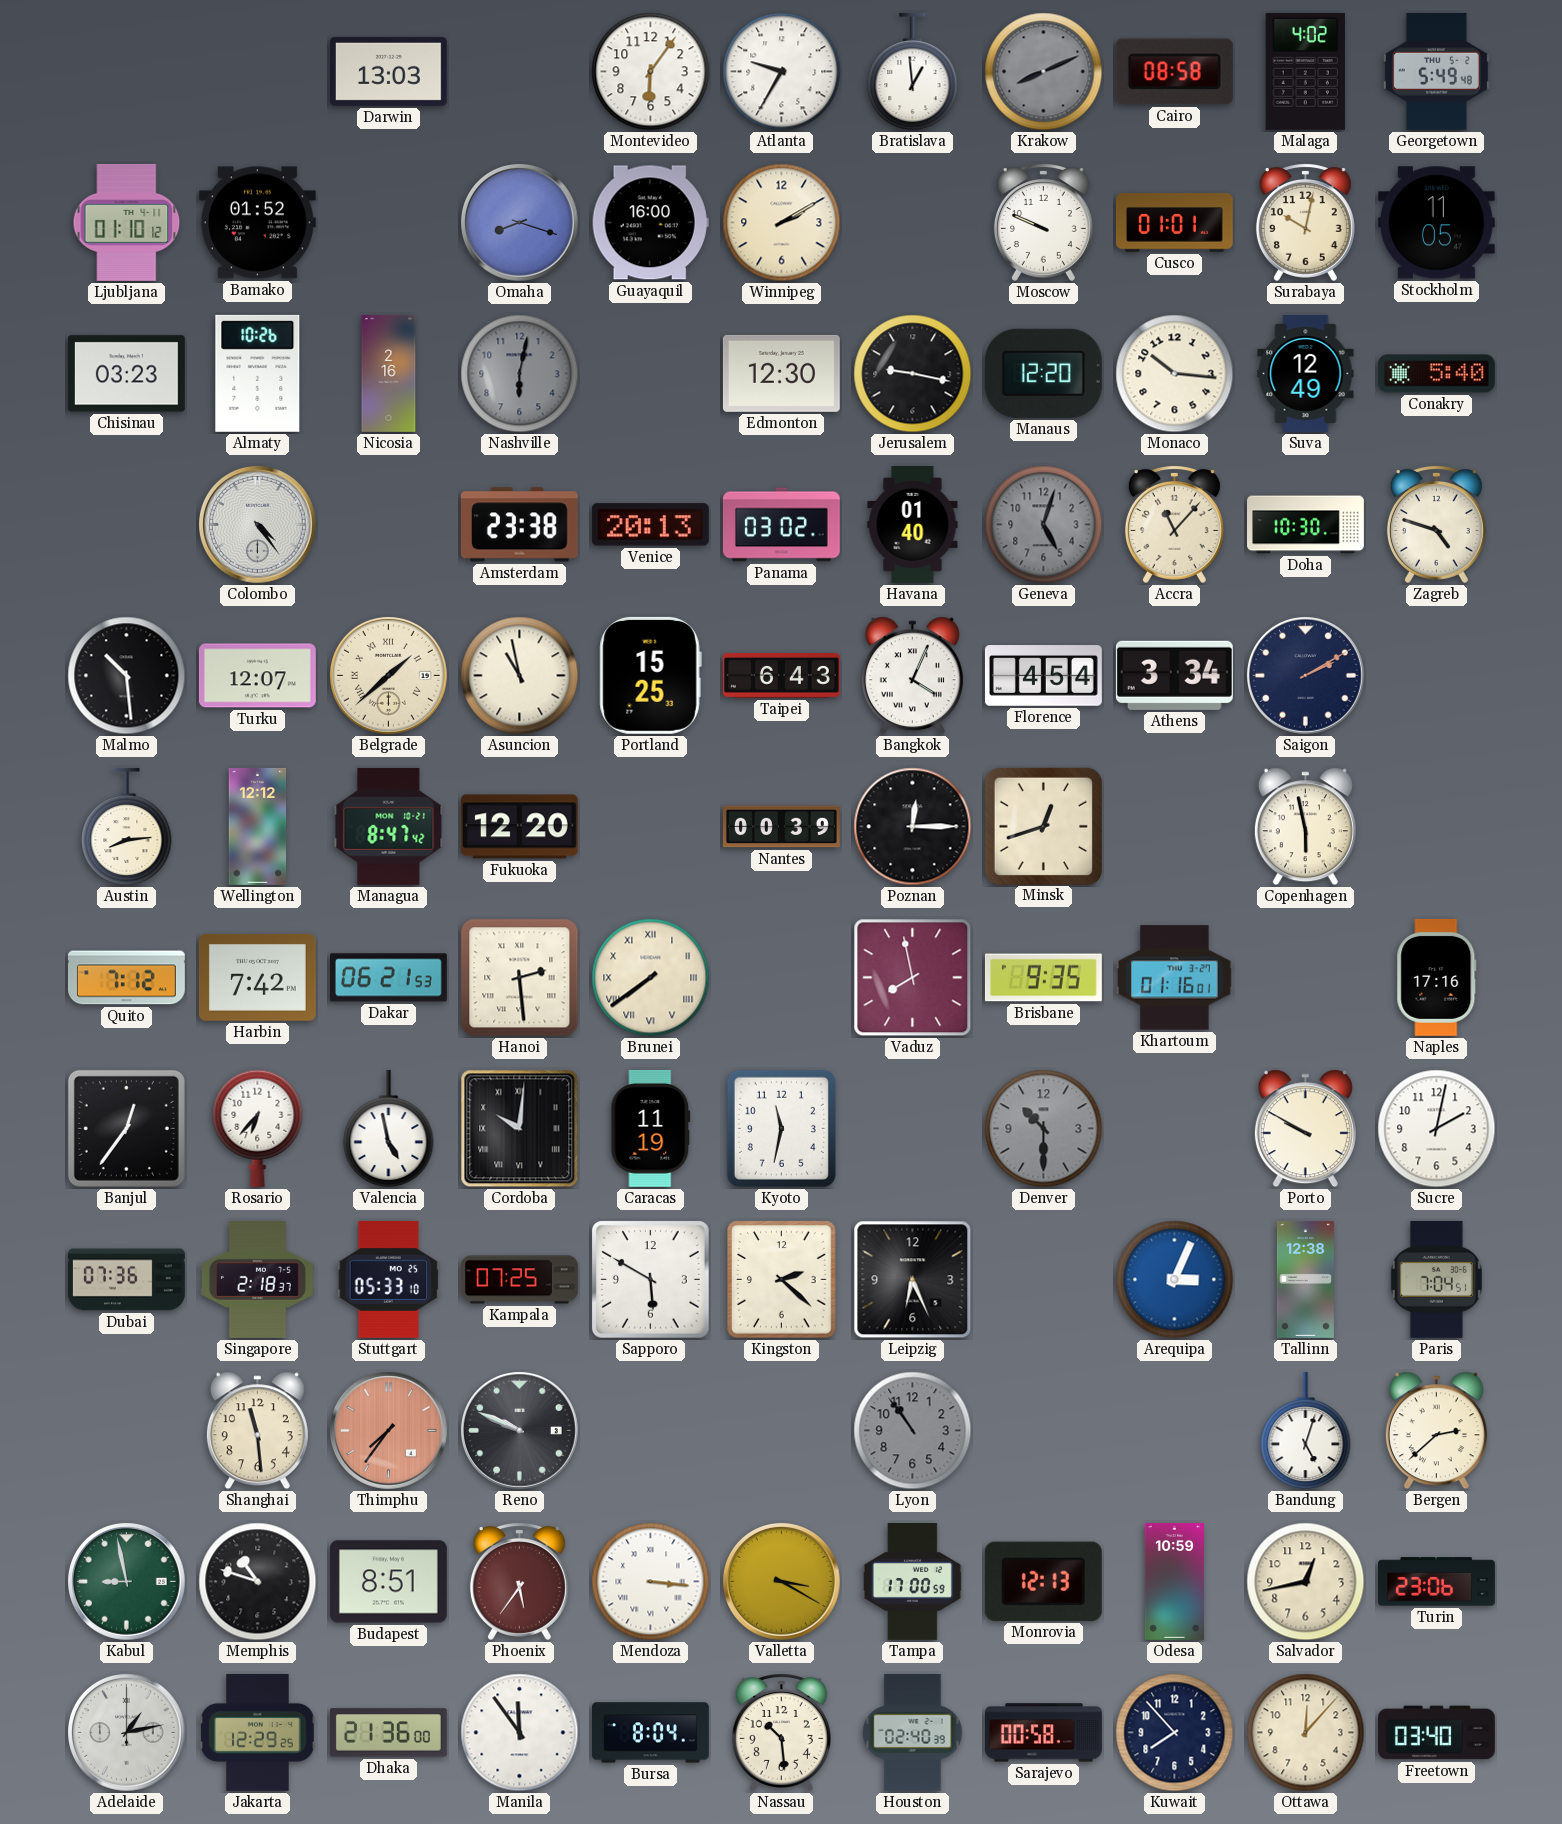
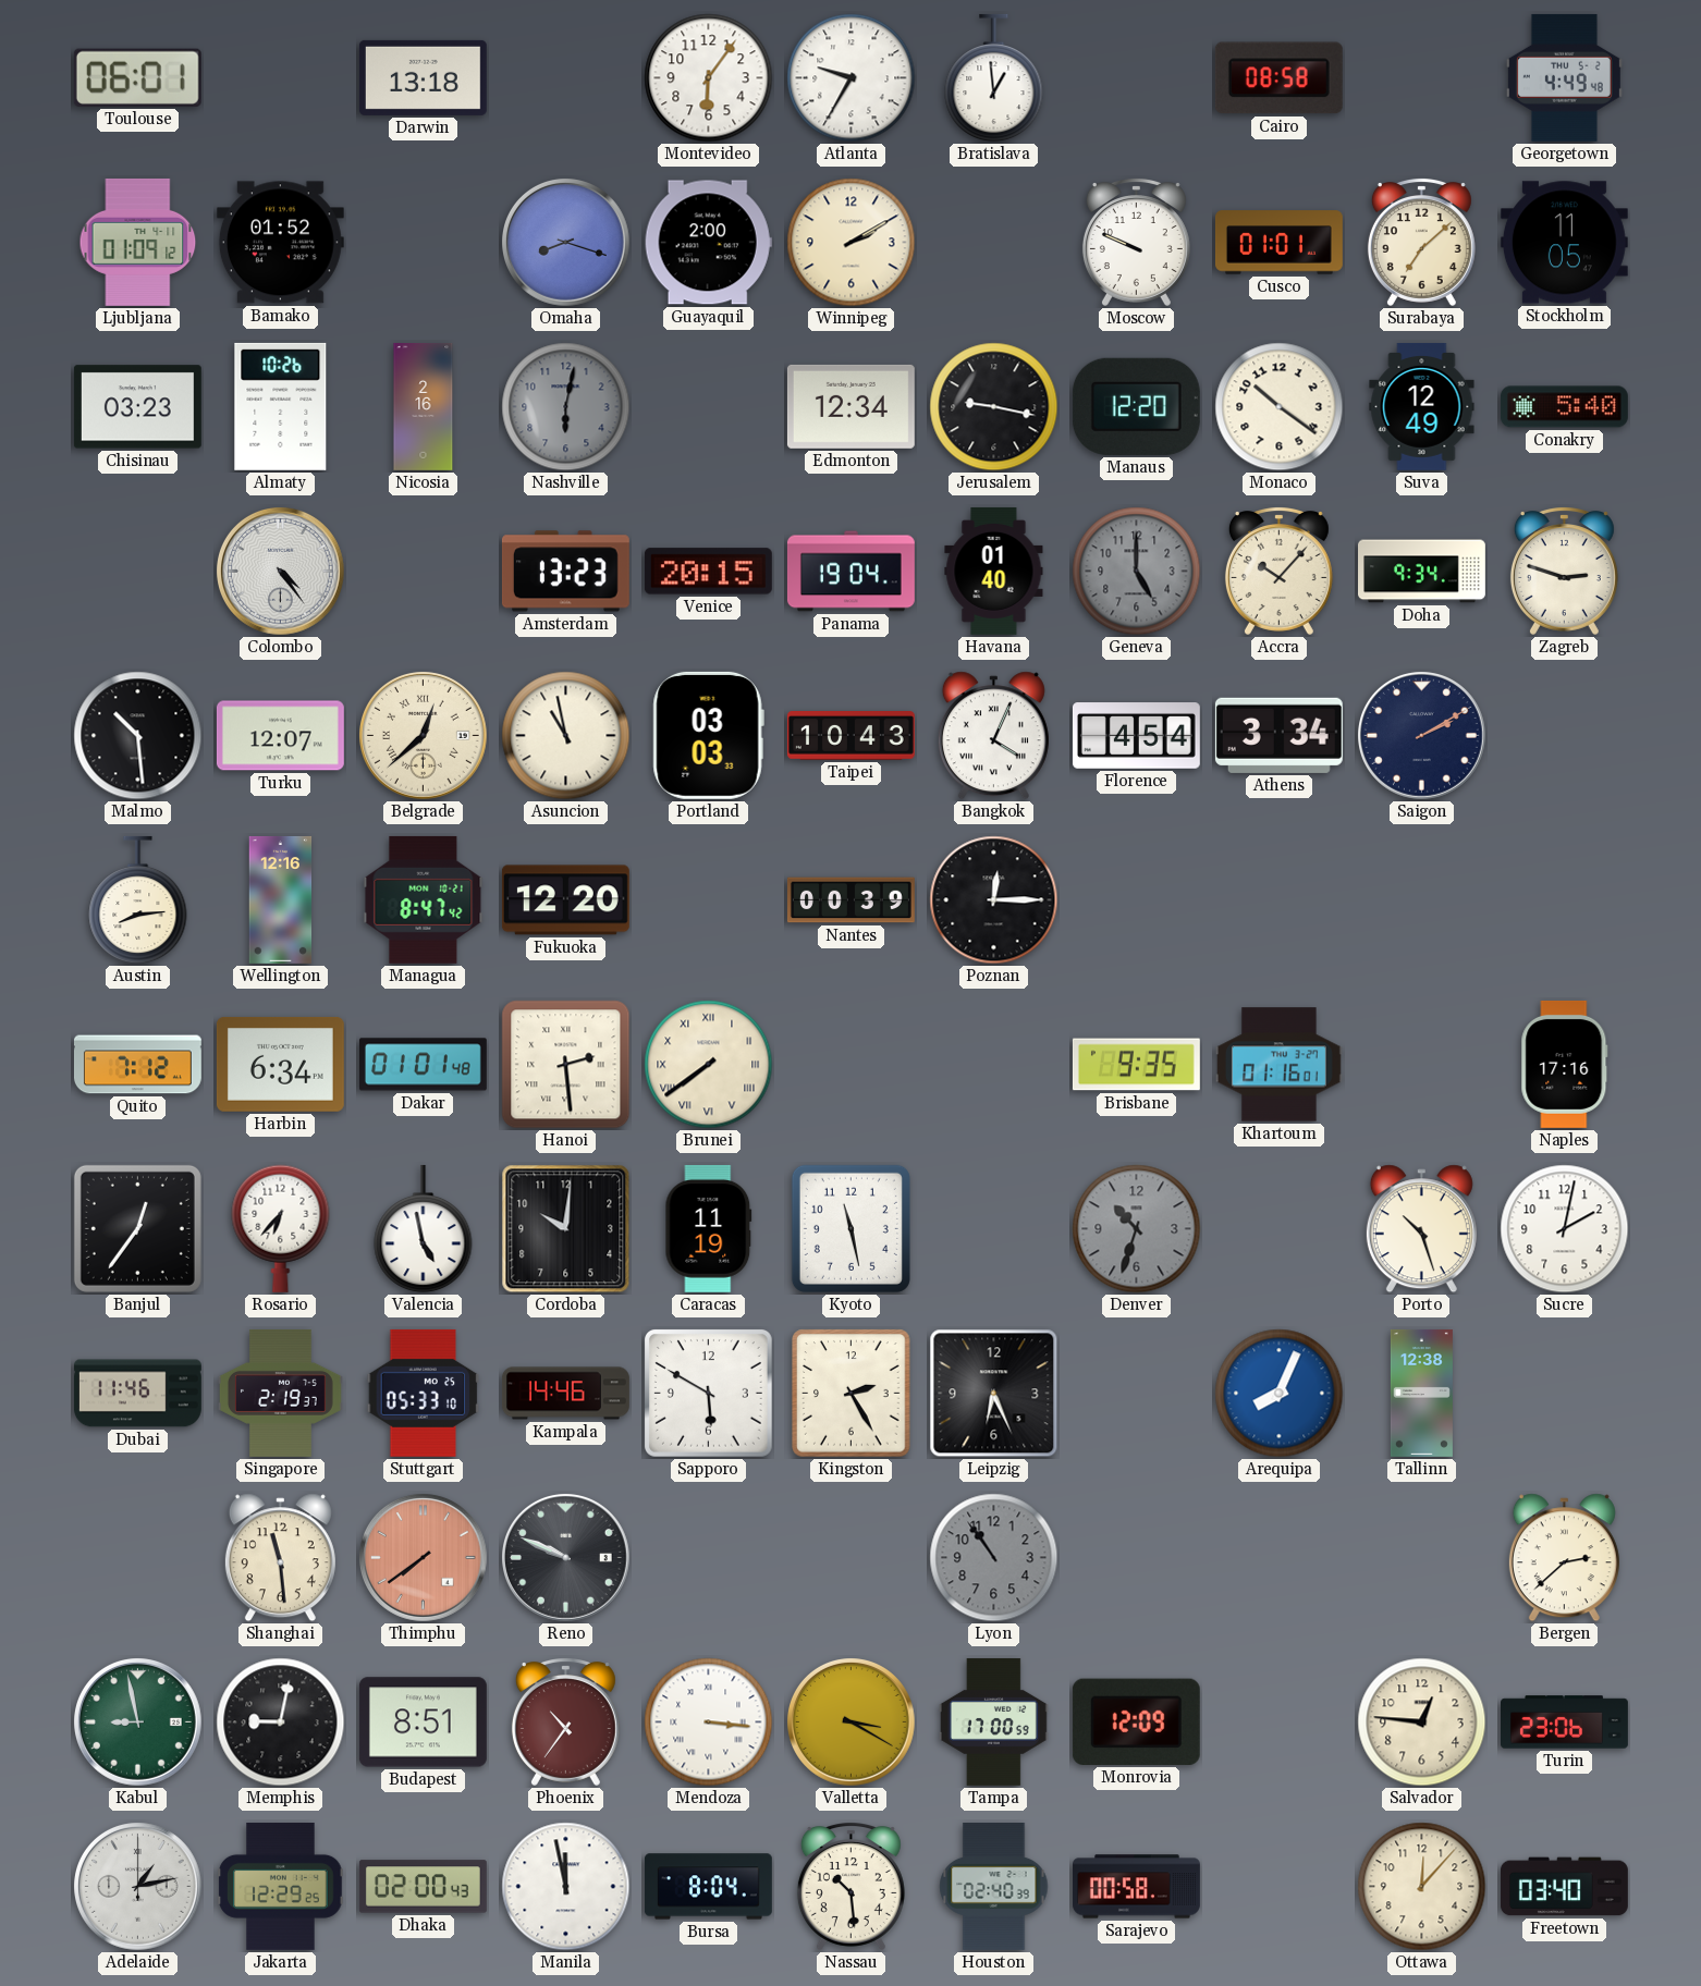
Toulouse: none -> 06:01 (137, 77)
Darwin: 13:03 -> 13:18 (423, 77)
Krakow: 8:11 -> none (1044, 72)
Malaga: 4:02 -> none (1305, 71)
Georgetown: 5:49 -> 4:49 (1564, 77)
Ljubljana: 01:10 -> 01:09 (138, 242)
Guayaquil: 16:00 -> 2:00 (708, 243)
Surabaya: 10:02 -> 7:08 (1421, 243)
Edmonton: 12:30 -> 12:34 (850, 406)
Monaco: 10:16 -> 10:21 (1280, 407)
Amsterdam: 23:38 -> 13:23 (565, 572)
Venice: 20:13 -> 20:15 (708, 572)
Panama: 03:02 -> 19:04 (850, 572)
Geneva: 5:03 -> 5:00 (1137, 572)
Accra: 11:07 -> 10:07 (1278, 572)
Doha: 10:30 -> 9:34 (1422, 572)
Zagreb: 4:48 -> 2:48 (1564, 572)
Belgrade: 1:38 -> 12:38 (424, 736)
Portland: 15:25 -> 03:03 (708, 735)
Taipei: 6:43 -> 10:43 (850, 736)
Wellington: 12:12 -> 12:16 (281, 899)
Minsk: 12:42 -> none (1043, 826)
Copenhagen: 5:58 -> none (1305, 827)
Harbin: 7:42 -> 6:34 (280, 1064)
Dakar: 06:21 -> 01:01 (423, 1065)
Vaduz: 7:58 -> none (913, 978)
Cordoba numerals: Roman -> Arabic (566, 1229)
Kyoto: 11:32 -> 11:28 (850, 1228)
Denver: 10:30 -> 10:33 (1137, 1229)
Porto: 9:50 -> 10:27 (1421, 1229)
Dubai: 07:36 -> 11:46 (137, 1394)
Singapore: 2:18 -> 2:19 (280, 1393)
Kampala: 07:25 -> 14:46 (565, 1394)
Kingston: 2:22 -> 2:25 (852, 1394)
Arequipa: 3:04 -> 8:04 (1280, 1394)
Paris: 7:04 -> none (1436, 1279)
Thimphu: 7:36 -> 7:39 (424, 1558)
Bandung: 5:03 -> none (1306, 1431)
Memphis: 10:48 -> 9:02 (281, 1723)
Phoenix: 5:36 -> 10:36 (565, 1723)
Monrovia: 12:13 -> 12:09 (1136, 1721)
Odesa: 10:59 -> none (1174, 1581)
Salvador: 12:43 -> 12:46 (1422, 1723)
Dhaka: 21:36 -> 02:00 (423, 1887)
Manila: 11:54 -> 11:58 (566, 1887)
Kuwait: 7:53 -> none (1175, 1733)
